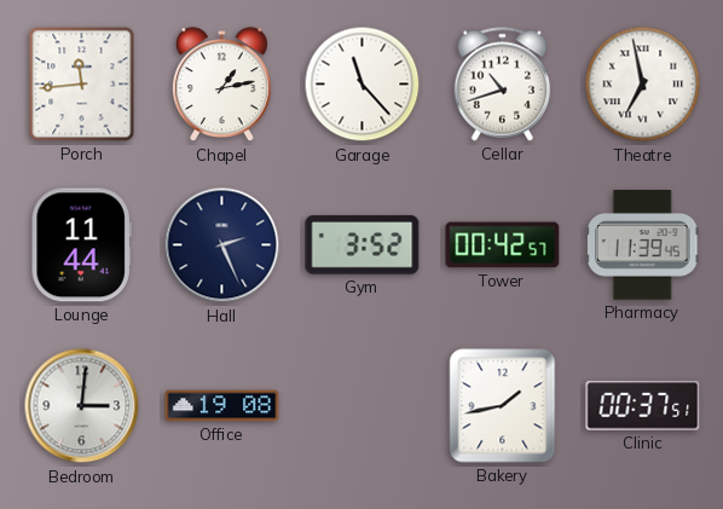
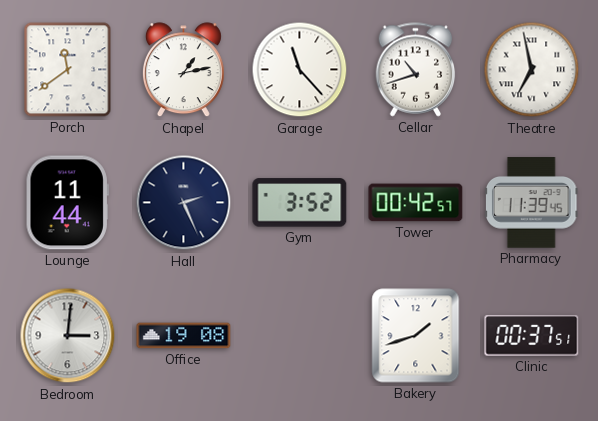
Porch: 11:44 -> 11:39 (68, 70)
Bakery: 1:43 -> 1:42 (416, 336)
